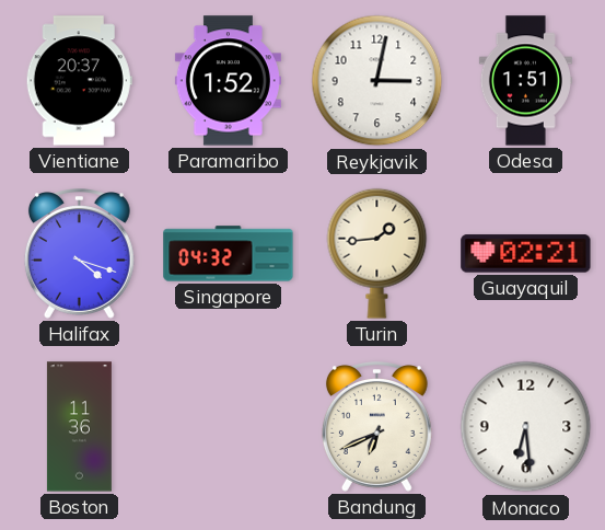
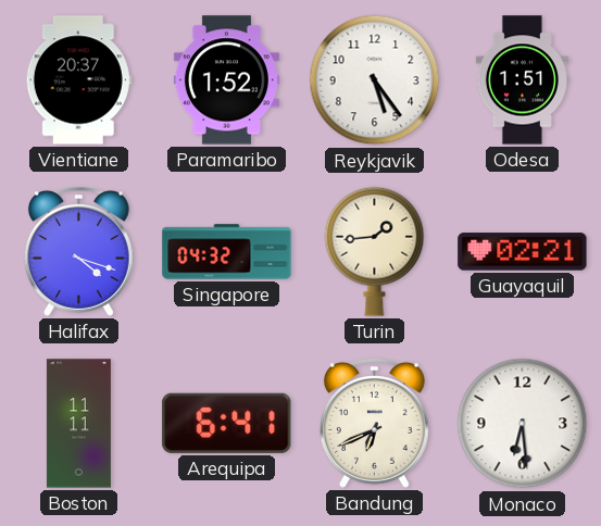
Reykjavik: 3:02 -> 5:24 (375, 80)
Boston: 11:36 -> 11:11 (78, 424)
Arequipa: none -> 6:41 (227, 423)
